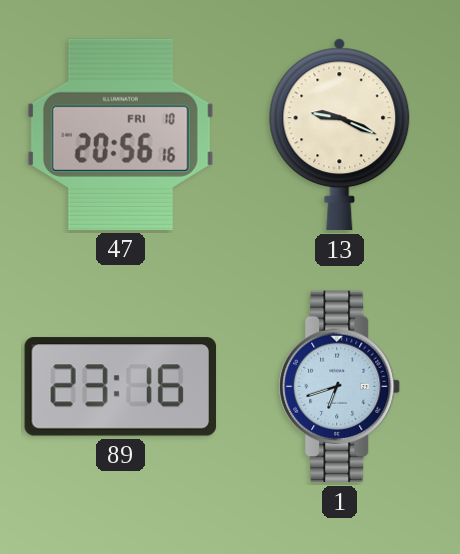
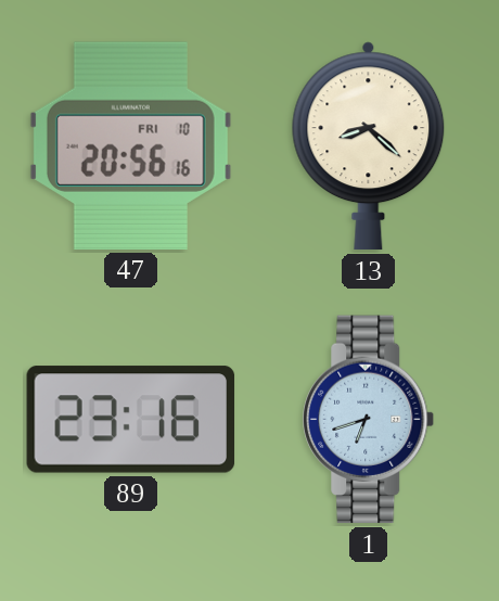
13: 9:19 -> 8:22 (369, 146)
